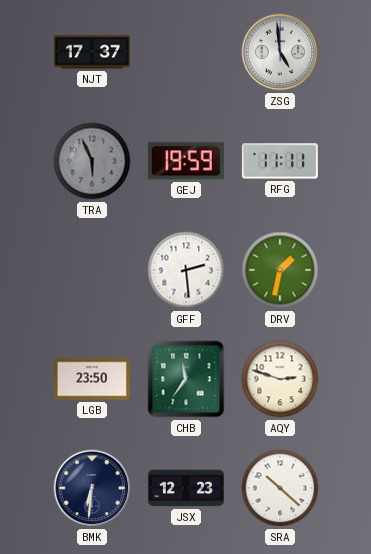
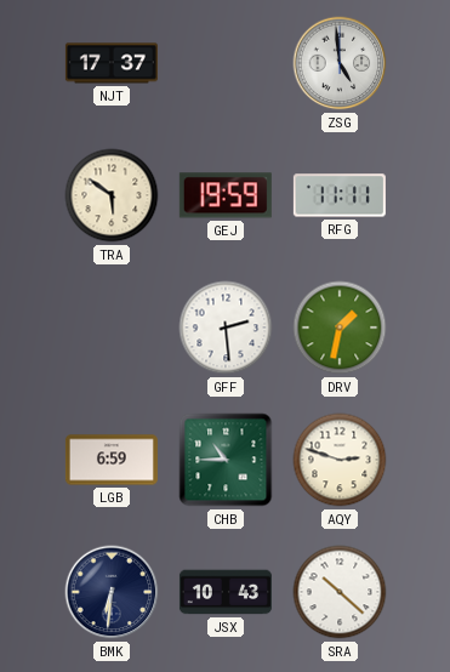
TRA: 5:56 -> 5:51 (112, 195)
TRA dial: grey -> cream (112, 195)
LGB: 23:50 -> 6:59 (112, 460)
CHB: 11:36 -> 10:45 (226, 460)
JSX: 12:23 -> 10:43 (226, 592)
